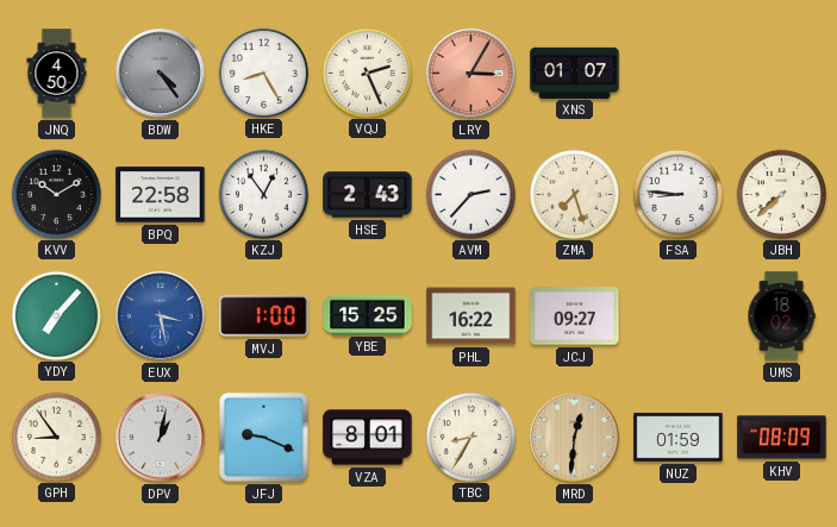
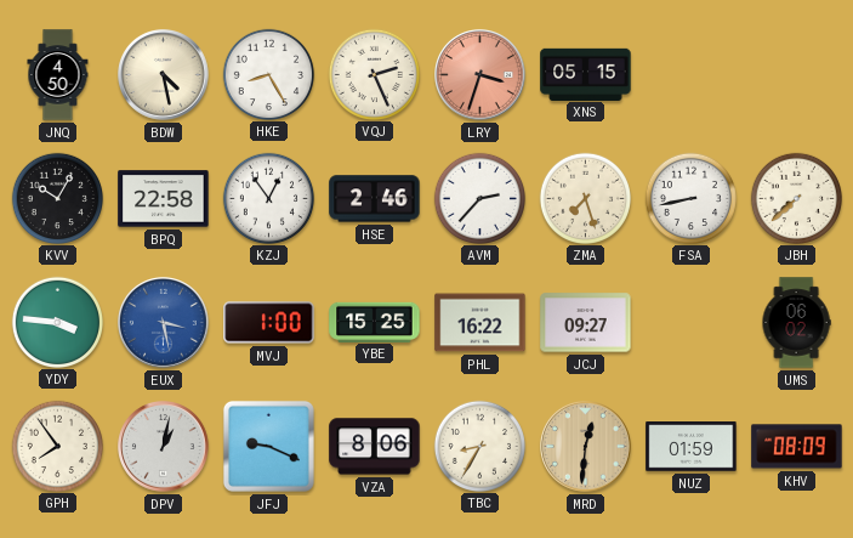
BDW: 4:24 -> 4:28 (164, 75)
BDW dial: grey -> cream (164, 75)
LRY: 3:05 -> 3:33 (480, 75)
XNS: 01:07 -> 05:15 (586, 74)
KVV: 10:10 -> 10:05 (57, 198)
HSE: 2:43 -> 2:46 (375, 199)
FSA: 8:46 -> 8:43 (690, 198)
YDY: 7:07 -> 3:46 (57, 322)
UMS: 18:02 -> 06:02 (796, 323)
GPH: 8:54 -> 7:54 (57, 446)
VZA: 8:01 -> 8:06 (375, 447)
